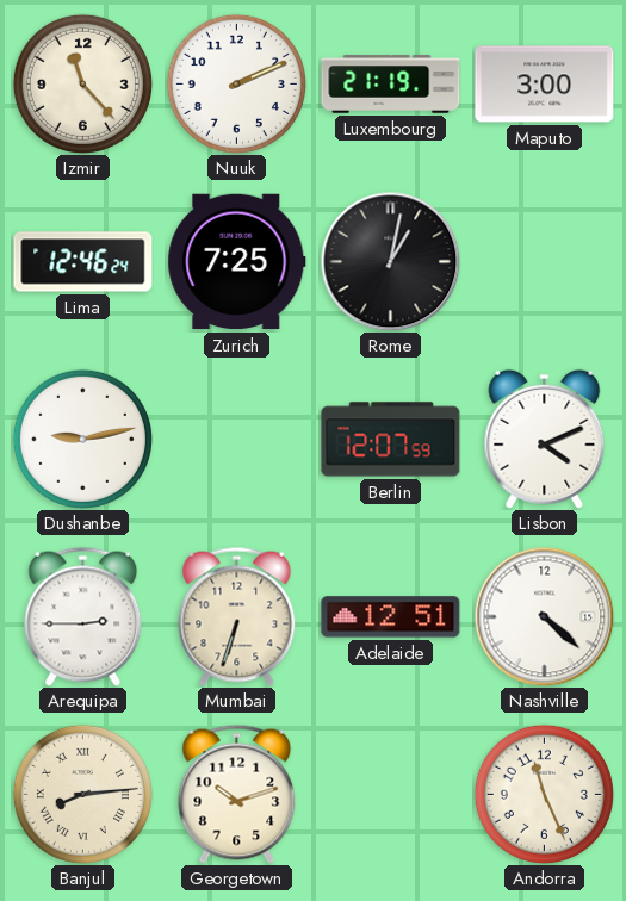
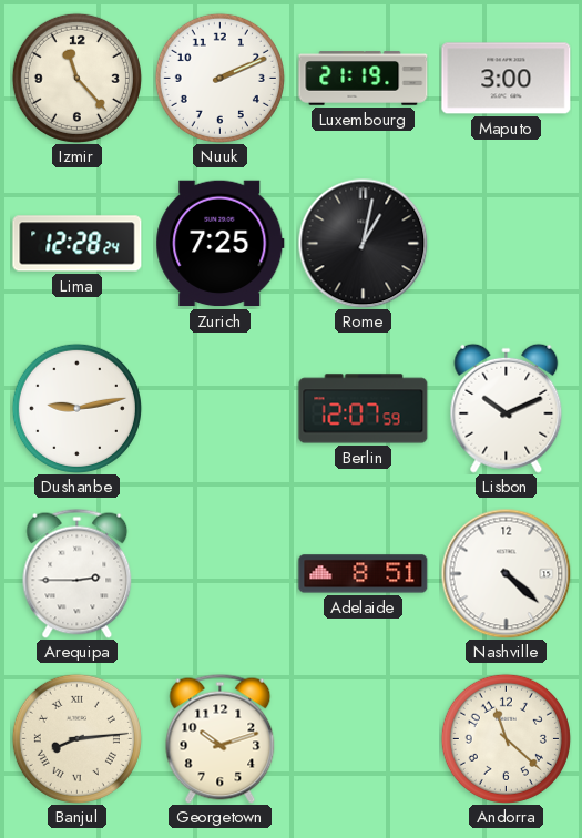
Lima: 12:46 -> 12:28 (78, 244)
Lisbon: 4:11 -> 10:11 (507, 408)
Mumbai: 6:33 -> none (237, 616)
Adelaide: 12:51 -> 8:51 (364, 574)
Andorra: 11:26 -> 11:22 (506, 738)
